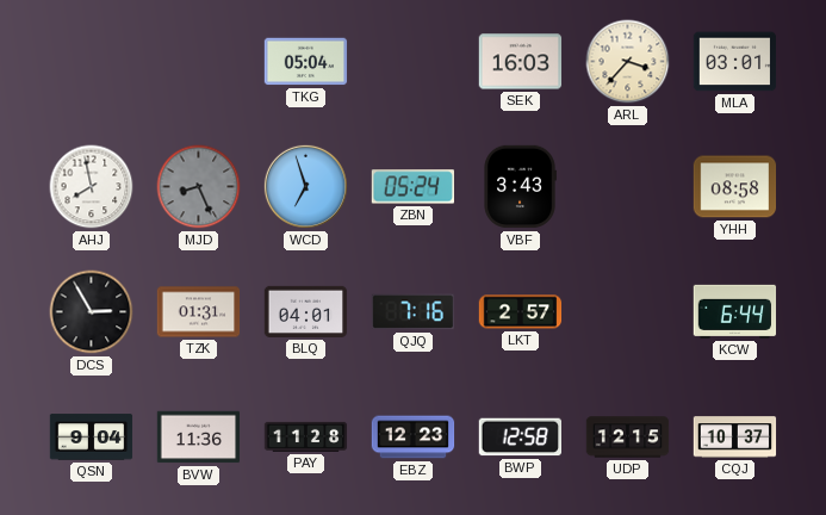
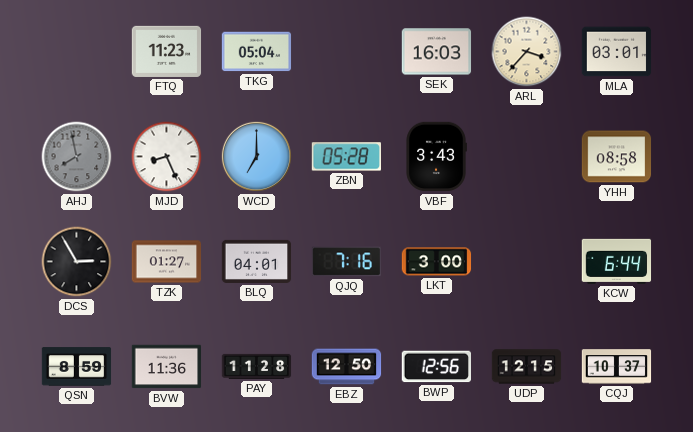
FTQ: none -> 11:23 (167, 51)
AHJ dial: white -> grey (77, 157)
MJD dial: grey -> white (167, 157)
WCD: 6:57 -> 7:00 (256, 156)
ZBN: 05:24 -> 05:28 (346, 157)
TZK: 01:31 -> 01:27 (167, 262)
LKT: 2:57 -> 3:00 (437, 262)
QSN: 9:04 -> 8:59 (77, 367)
EBZ: 12:23 -> 12:50 (347, 367)
BWP: 12:58 -> 12:56 (436, 367)
